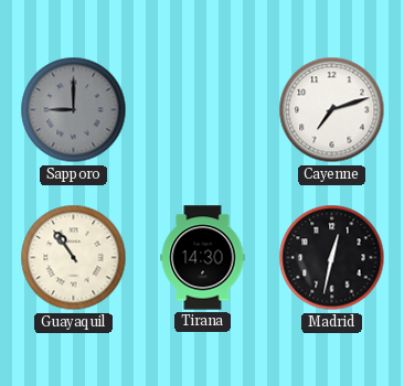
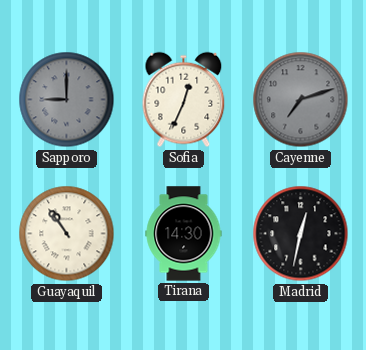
Sofia: none -> 12:34 (184, 100)
Cayenne dial: white -> grey (301, 100)
